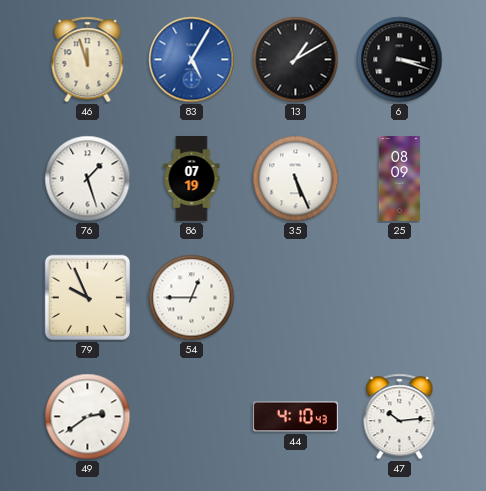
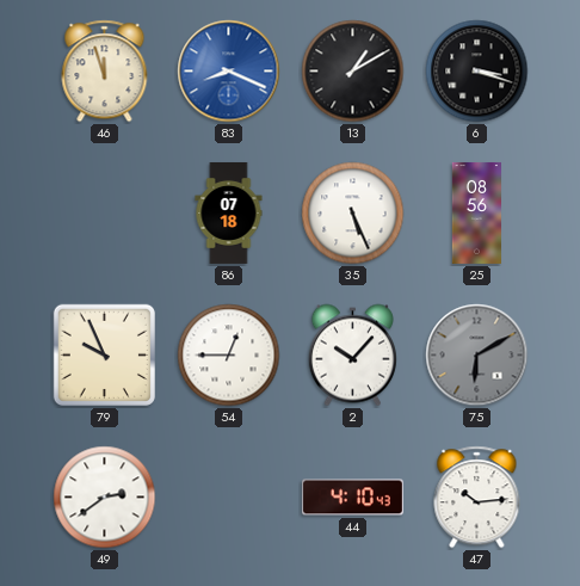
83: 5:05 -> 8:19 (229, 72)
76: 1:27 -> none (88, 179)
86: 07:19 -> 07:18 (229, 212)
25: 08:09 -> 08:56 (477, 212)
2: none -> 10:07 (352, 356)
75: none -> 6:10 (477, 356)
